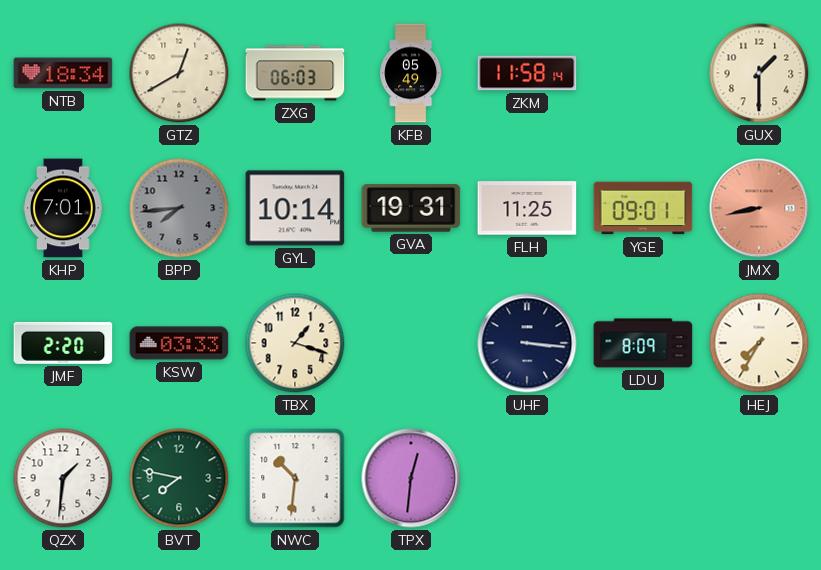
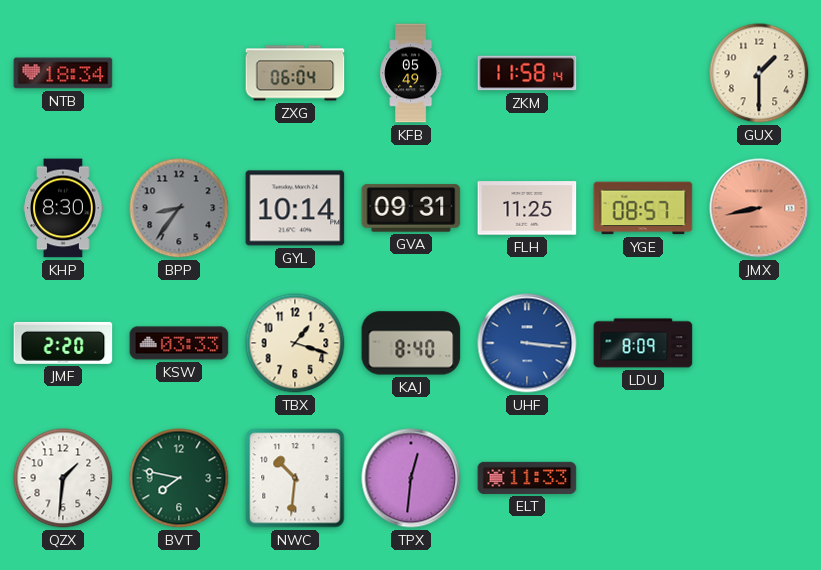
GTZ: 12:40 -> none (179, 73)
ZXG: 06:03 -> 06:04 (295, 73)
KHP: 7:01 -> 8:30 (63, 208)
BPP: 7:44 -> 8:36 (179, 208)
GVA: 19:31 -> 09:31 (411, 208)
YGE: 09:01 -> 08:57 (643, 208)
KAJ: none -> 8:40 (411, 343)
UHF dial: navy -> blue (527, 343)
HEJ: 7:35 -> none (759, 343)
ELT: none -> 11:33 (527, 478)
